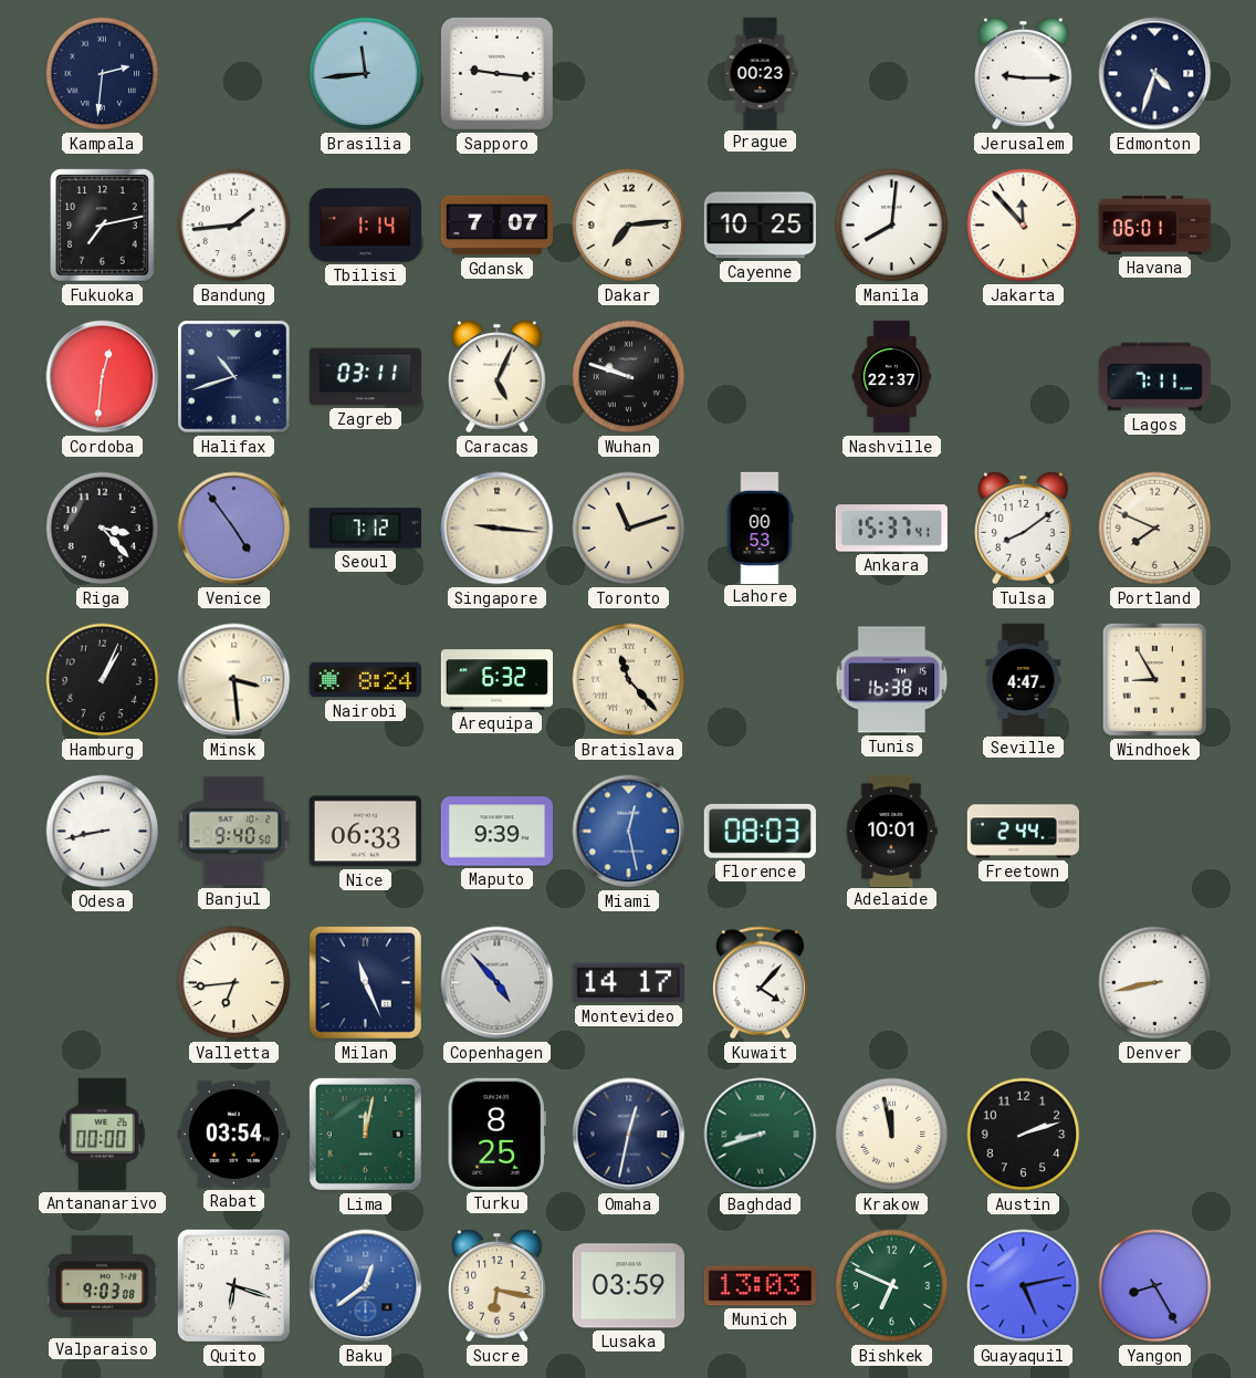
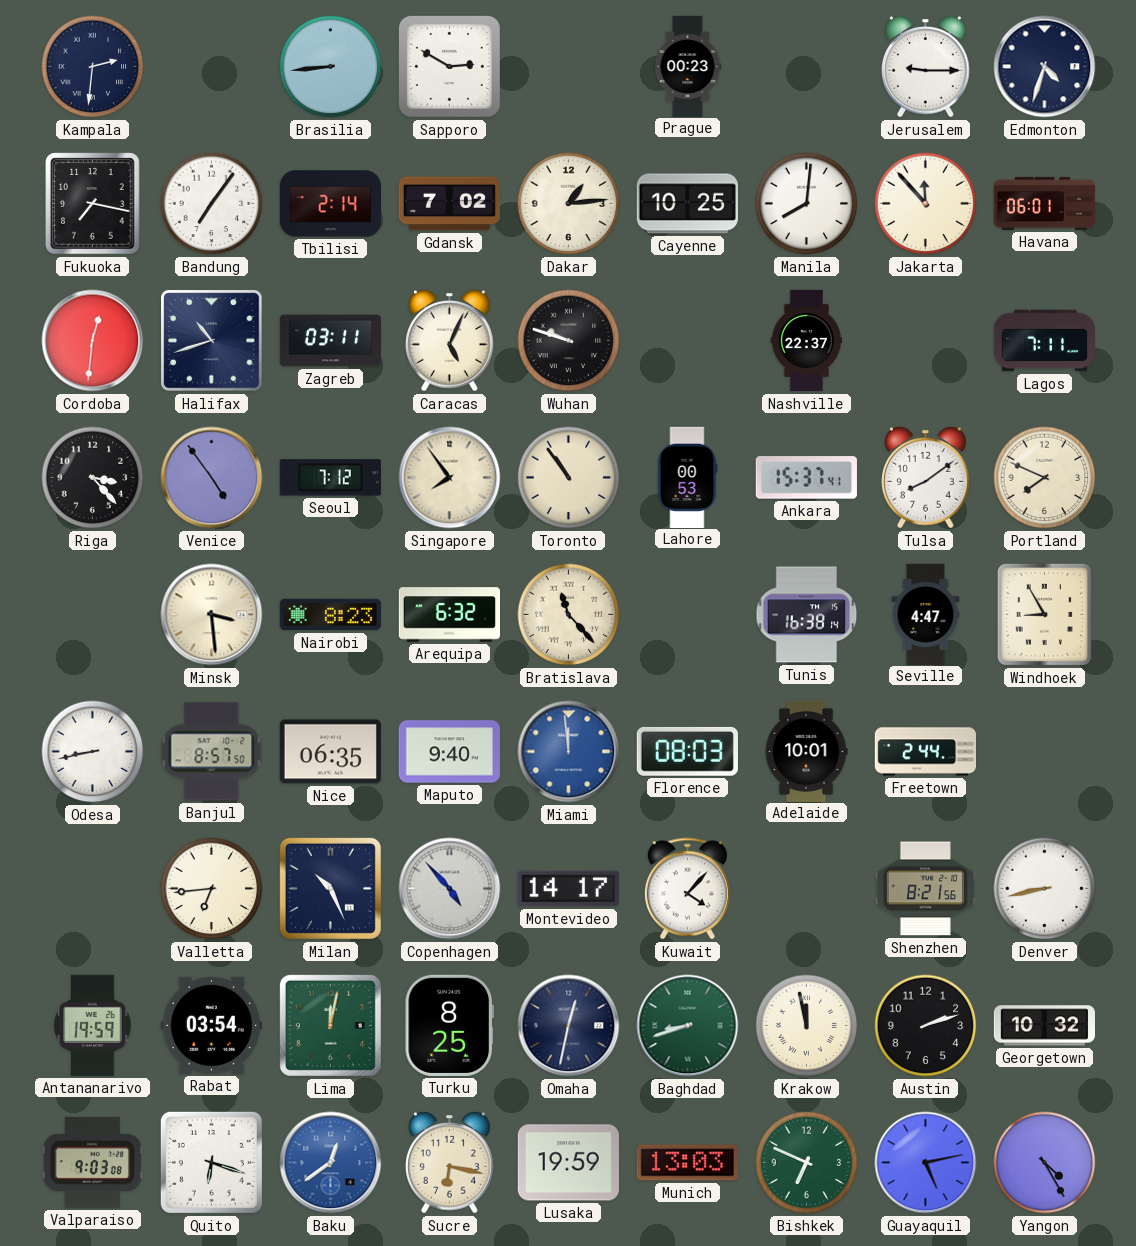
Brasilia: 11:44 -> 8:44 (331, 67)
Sapporo: 9:16 -> 2:50 (449, 66)
Fukuoka: 7:13 -> 7:17 (93, 204)
Bandung: 1:44 -> 7:06 (212, 204)
Tbilisi: 1:14 -> 2:14 (330, 204)
Gdansk: 7:07 -> 7:02 (449, 204)
Dakar: 7:14 -> 1:14 (569, 204)
Singapore: 9:16 -> 7:54 (450, 478)
Toronto: 11:12 -> 10:54 (569, 478)
Hamburg: 1:04 -> none (103, 680)
Nairobi: 8:24 -> 8:23 (330, 615)
Banjul: 9:40 -> 8:57 (212, 752)
Nice: 06:33 -> 06:35 (330, 752)
Maputo: 9:39 -> 9:40 (449, 752)
Miami: 12:28 -> 11:59 (569, 752)
Milan: 11:26 -> 10:26 (330, 888)
Shenzhen: none -> 8:21 (925, 889)
Antananarivo: 00:00 -> 19:59 (93, 1025)
Georgetown: none -> 10:32 (1044, 1026)
Lusaka: 03:59 -> 19:59 (568, 1163)
Yangon: 8:25 -> 4:25 (1045, 1163)
